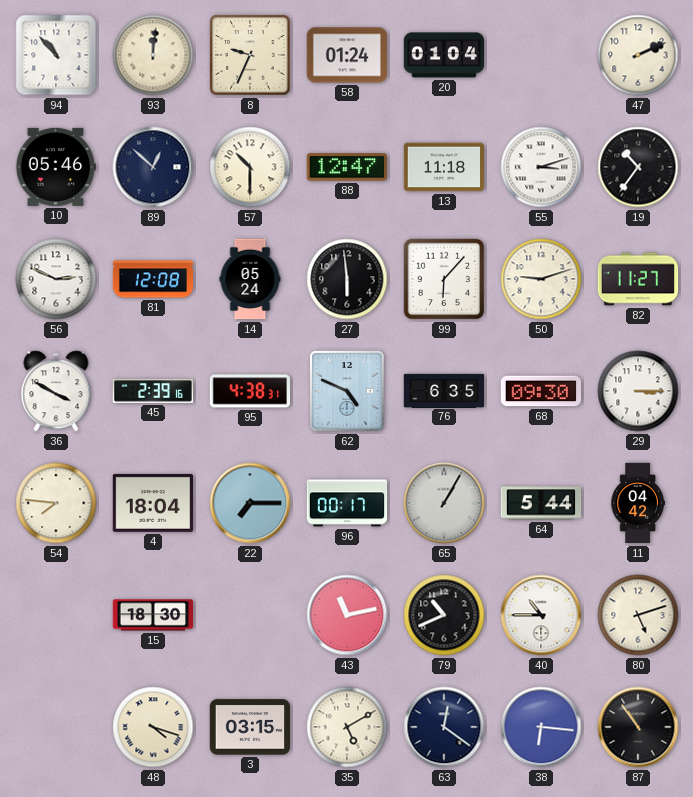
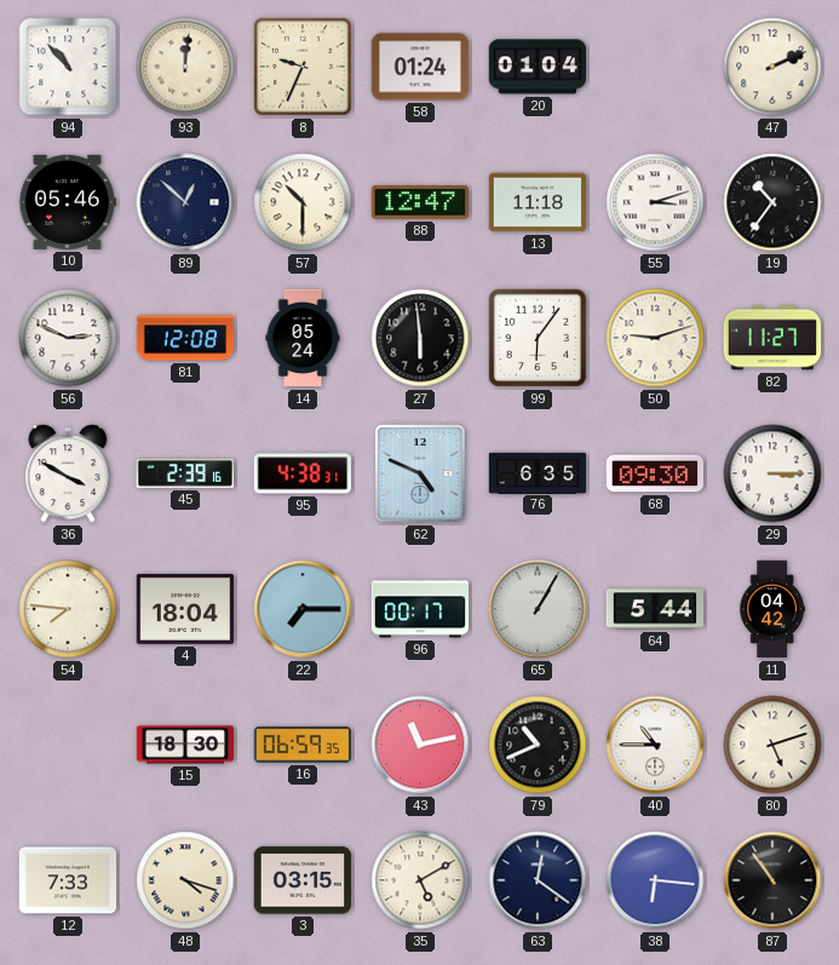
99: 6:07 -> 6:06 (538, 338)
16: none -> 06:59 (301, 745)
12: none -> 7:33 (68, 880)
